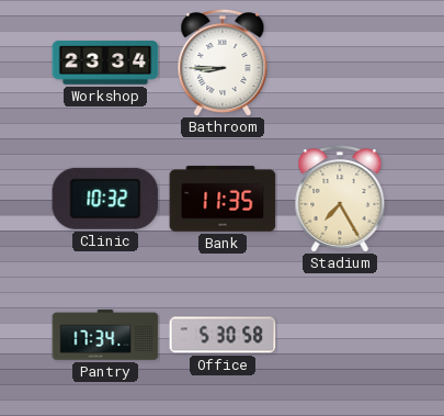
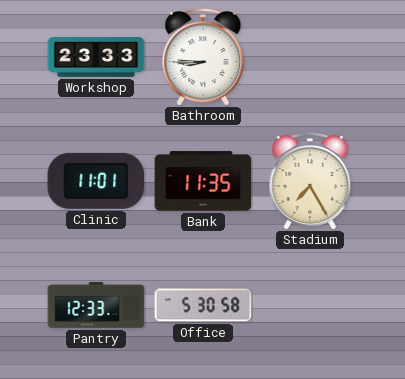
Workshop: 23:34 -> 23:33 (96, 57)
Clinic: 10:32 -> 11:01 (96, 181)
Pantry: 17:34 -> 12:33 (96, 305)
